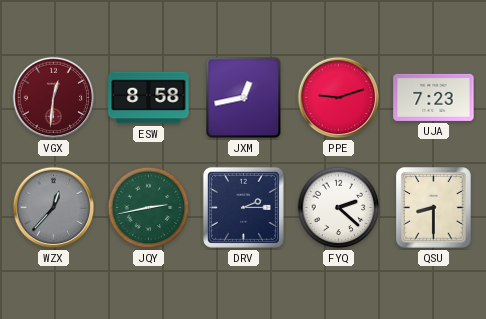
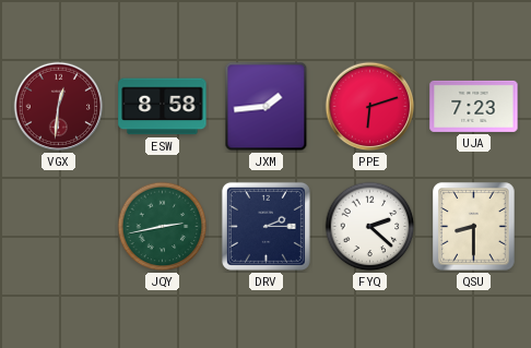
JXM: 12:43 -> 1:44 (267, 107)
PPE: 9:12 -> 6:12 (370, 107)
WZX: 12:37 -> none (54, 208)
